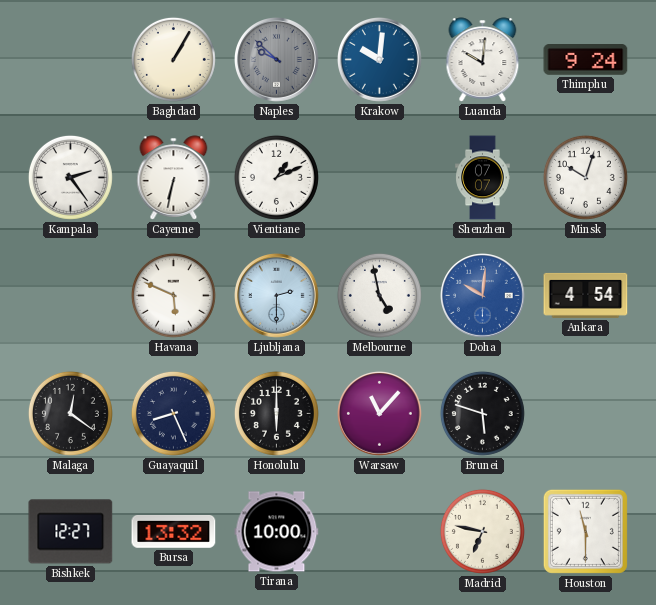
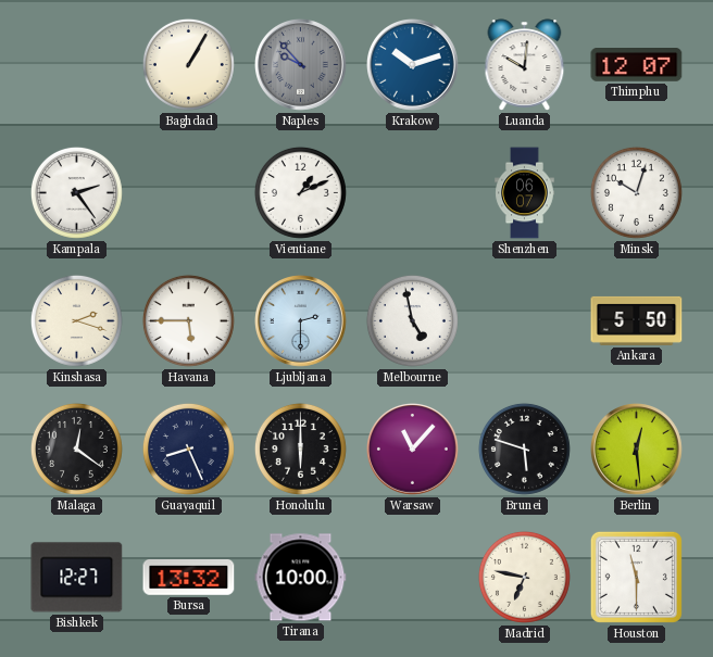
Naples: 9:52 -> 9:53 (301, 65)
Krakow: 10:01 -> 10:12 (413, 65)
Thimphu: 9:24 -> 12:07 (637, 65)
Cayenne: 6:32 -> none (174, 178)
Shenzhen: 07:07 -> 06:07 (525, 193)
Kinshasa: none -> 2:18 (76, 320)
Havana: 5:49 -> 5:45 (188, 320)
Doha: 10:01 -> none (483, 296)
Ankara: 4:54 -> 5:50 (637, 320)
Berlin: none -> 12:29 (637, 450)
